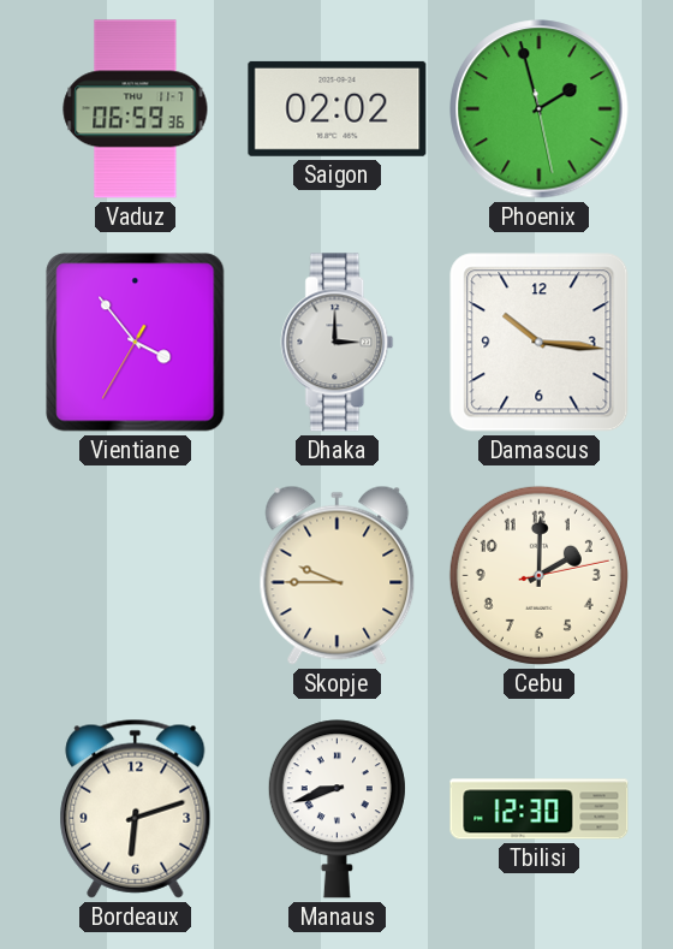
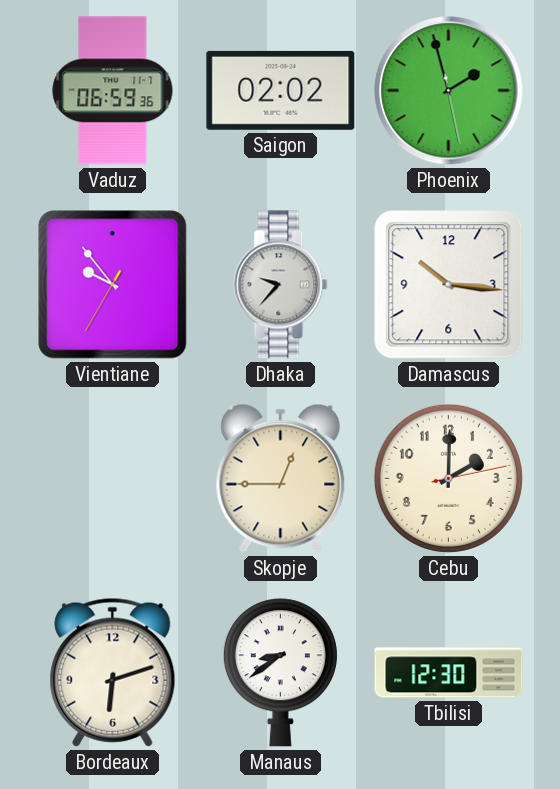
Vientiane: 3:53 -> 9:53 (113, 285)
Dhaka: 3:00 -> 9:37 (281, 285)
Skopje: 9:45 -> 12:45 (281, 478)
Manaus: 8:42 -> 8:39 (280, 673)
